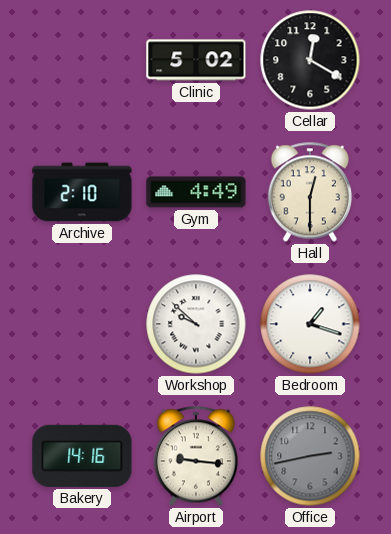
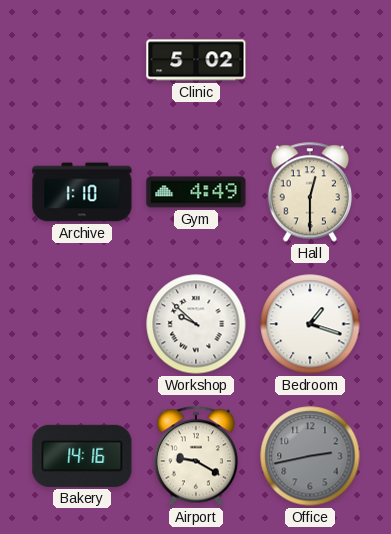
Cellar: 12:20 -> none (310, 60)
Archive: 2:10 -> 1:10 (82, 192)
Airport: 9:16 -> 9:20 (195, 456)
